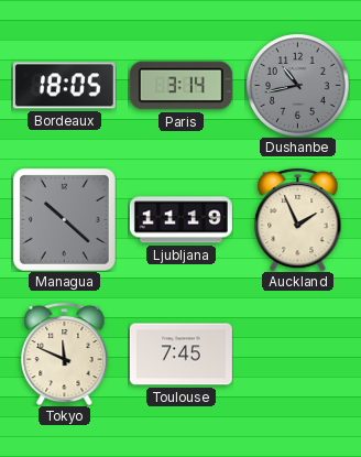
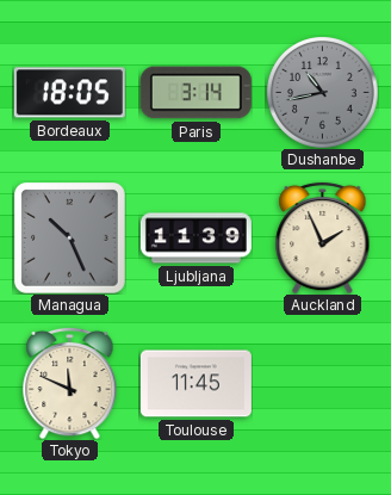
Managua: 10:22 -> 10:26 (70, 239)
Ljubljana: 11:19 -> 11:39 (195, 239)
Toulouse: 7:45 -> 11:45 (195, 384)
